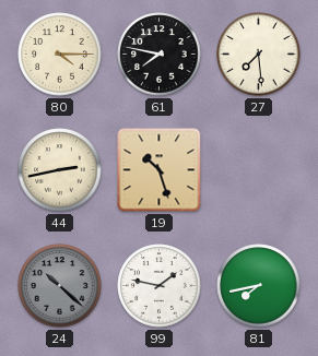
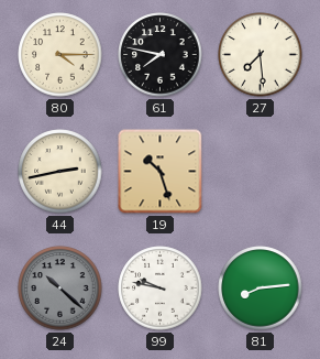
99: 1:47 -> 9:47 (161, 289)
81: 7:43 -> 8:14 (261, 289)
